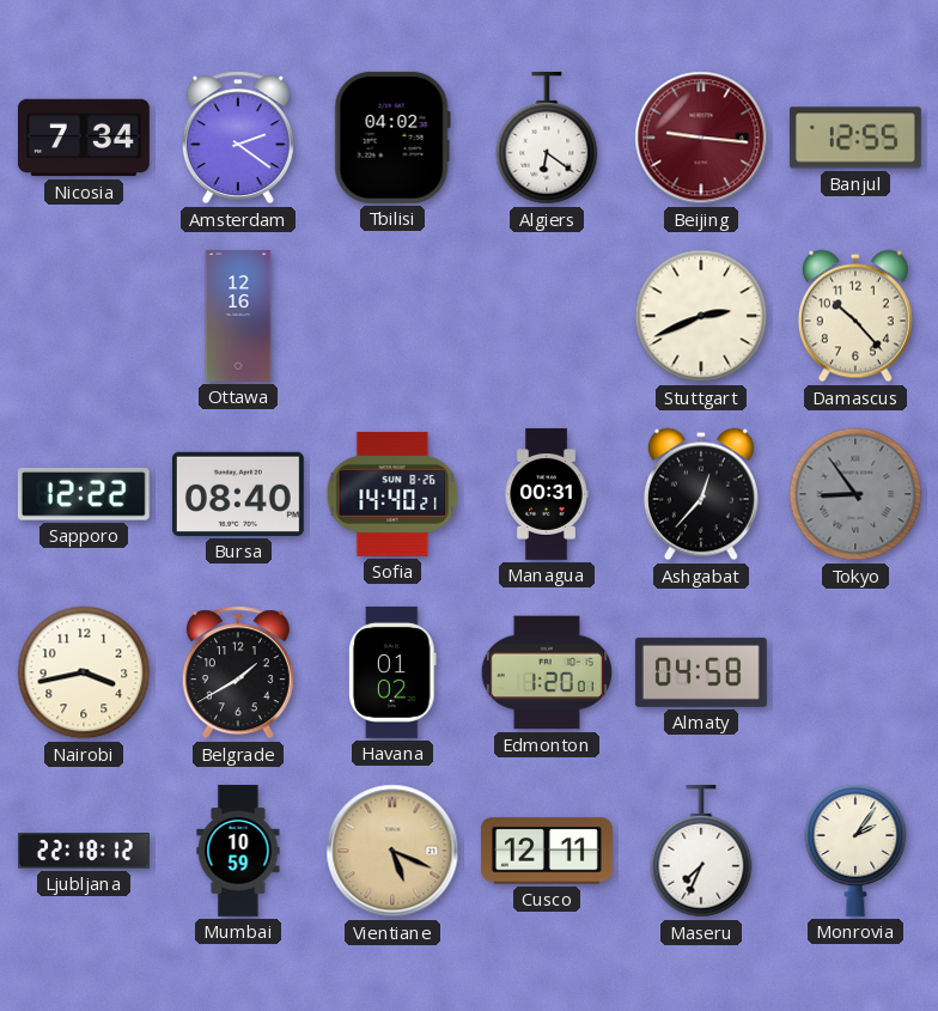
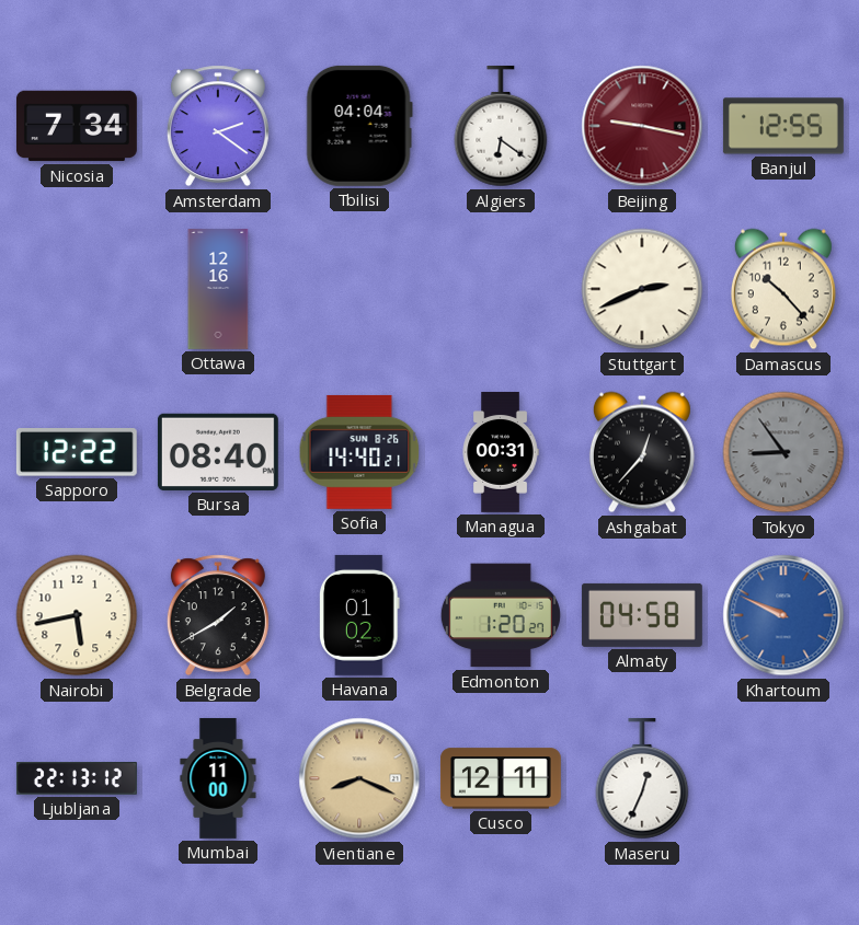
Tbilisi: 04:02 -> 04:04 (359, 126)
Beijing: 9:16 -> 9:17 (642, 126)
Nairobi: 3:43 -> 5:43 (77, 615)
Edmonton: 1:20:01 -> 1:20:27 (501, 615)
Khartoum: none -> 9:49 (783, 615)
Ljubljana: 22:18 -> 22:13 (77, 778)
Mumbai: 10:59 -> 11:00 (218, 778)
Vientiane: 5:19 -> 8:19 (359, 778)
Maseru: 7:34 -> 12:34 (642, 778)
Monrovia: 2:06 -> none (855, 851)
